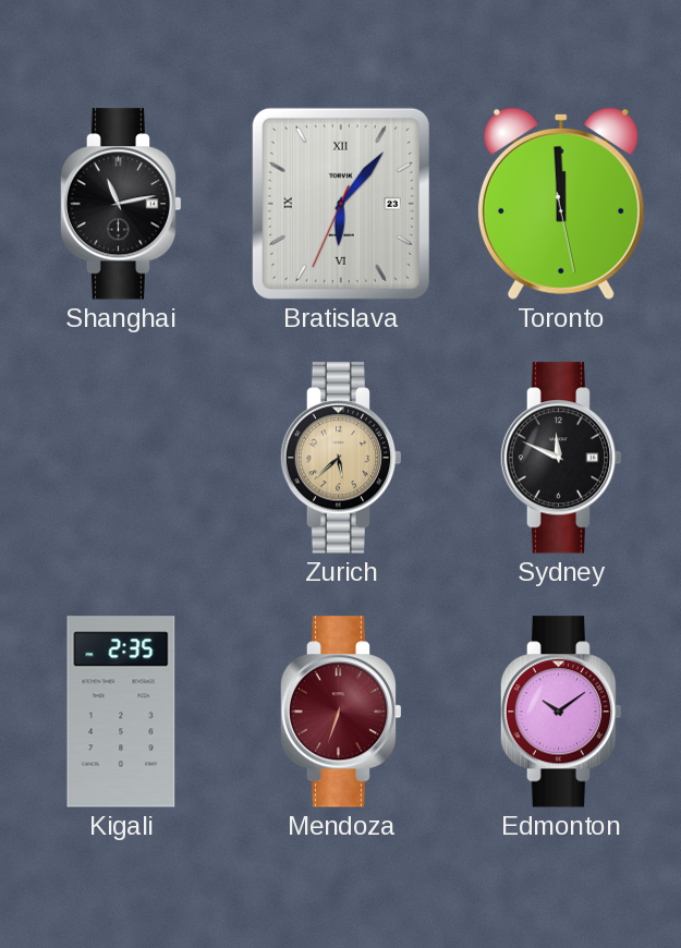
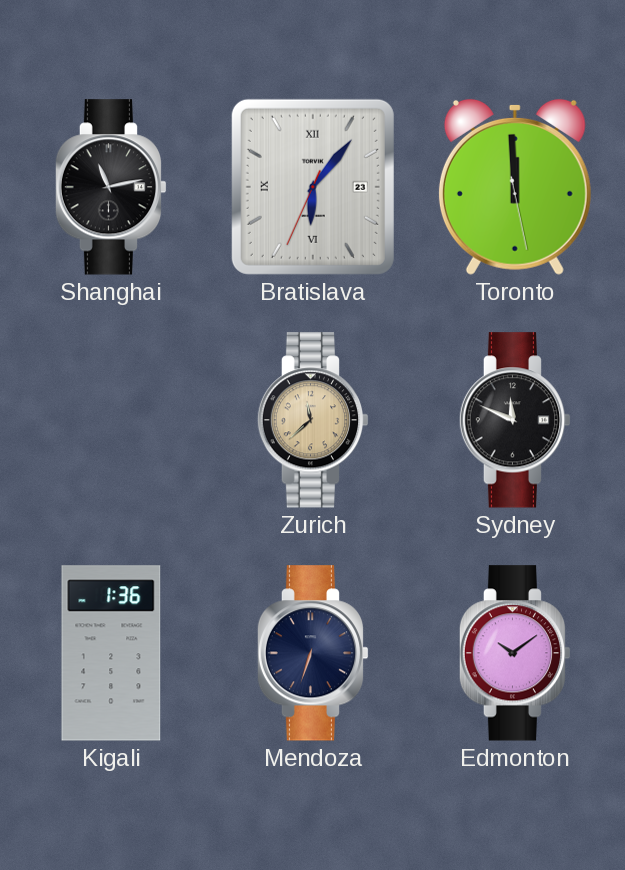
Zurich: 5:38 -> 11:38 (313, 420)
Kigali: 2:35 -> 1:36 (111, 653)
Mendoza dial: burgundy -> navy (313, 653)
